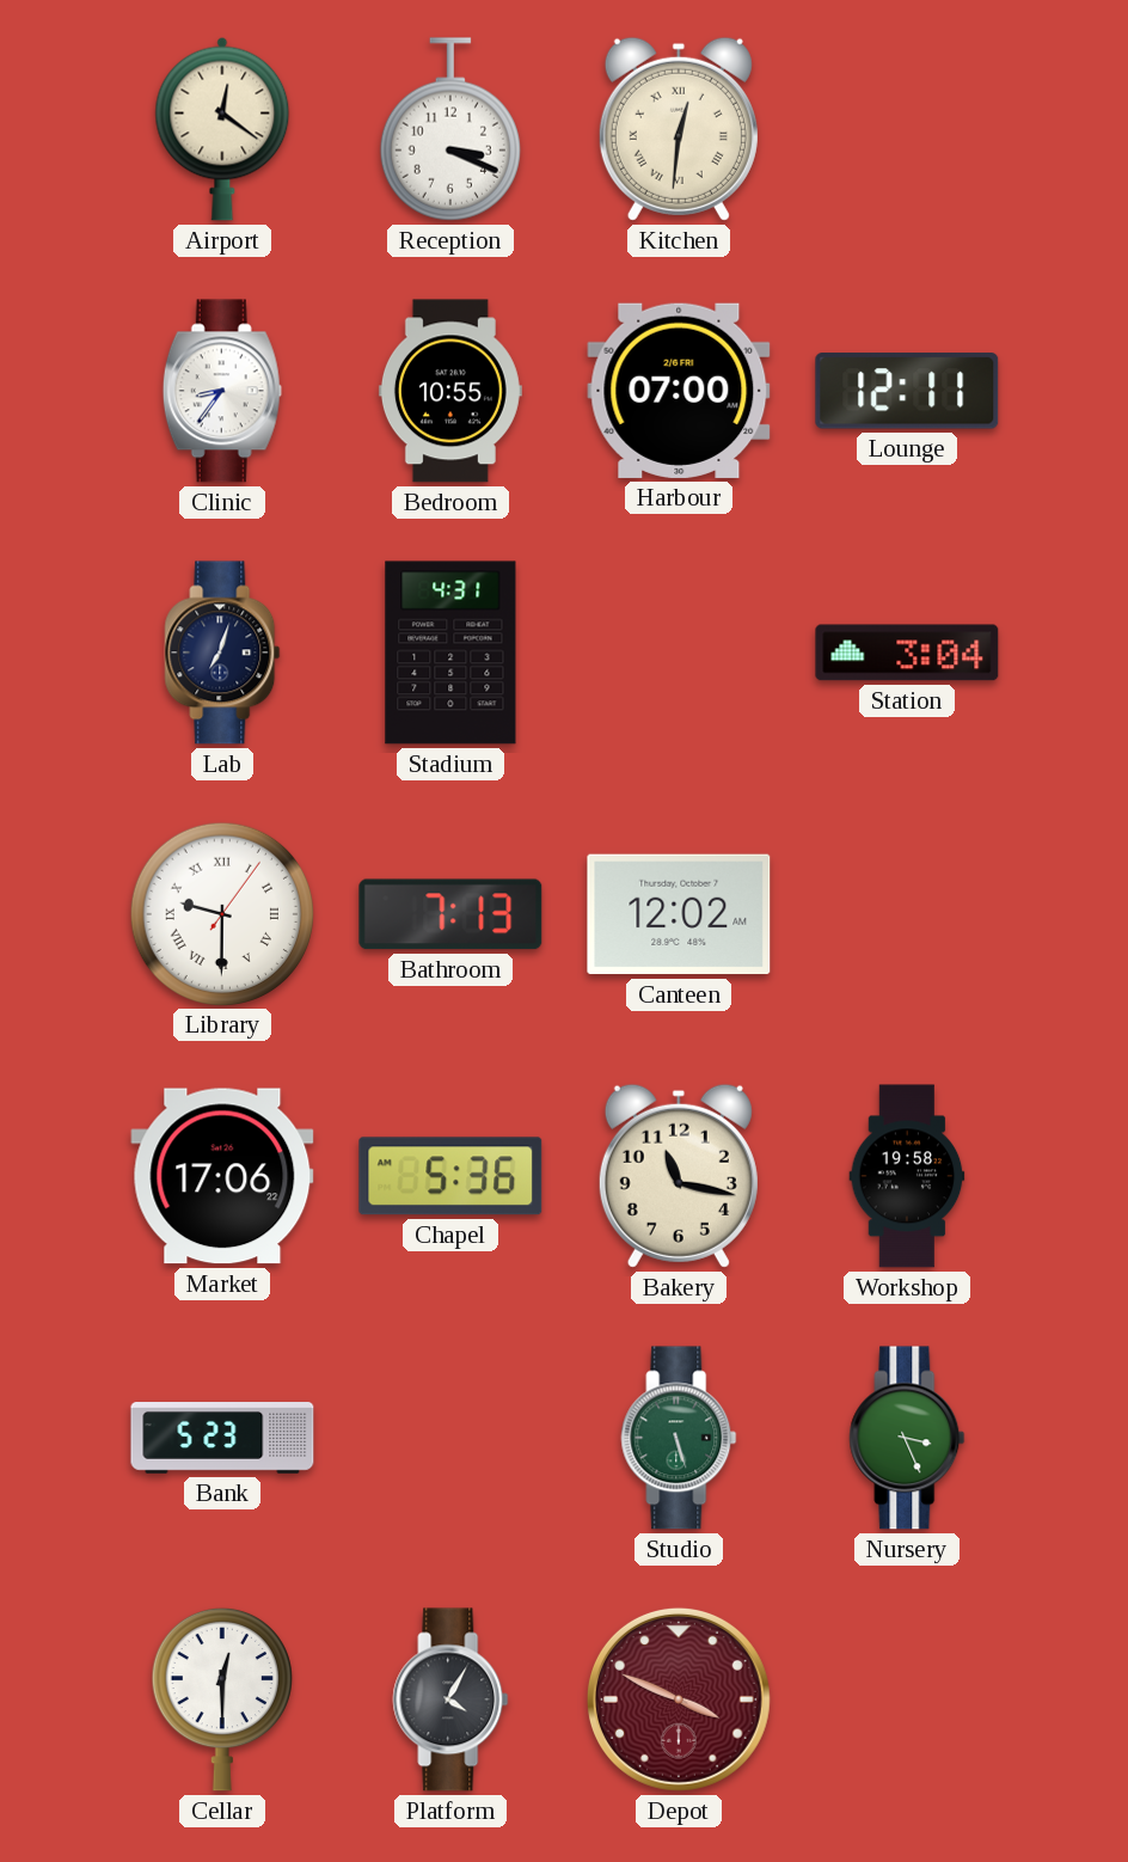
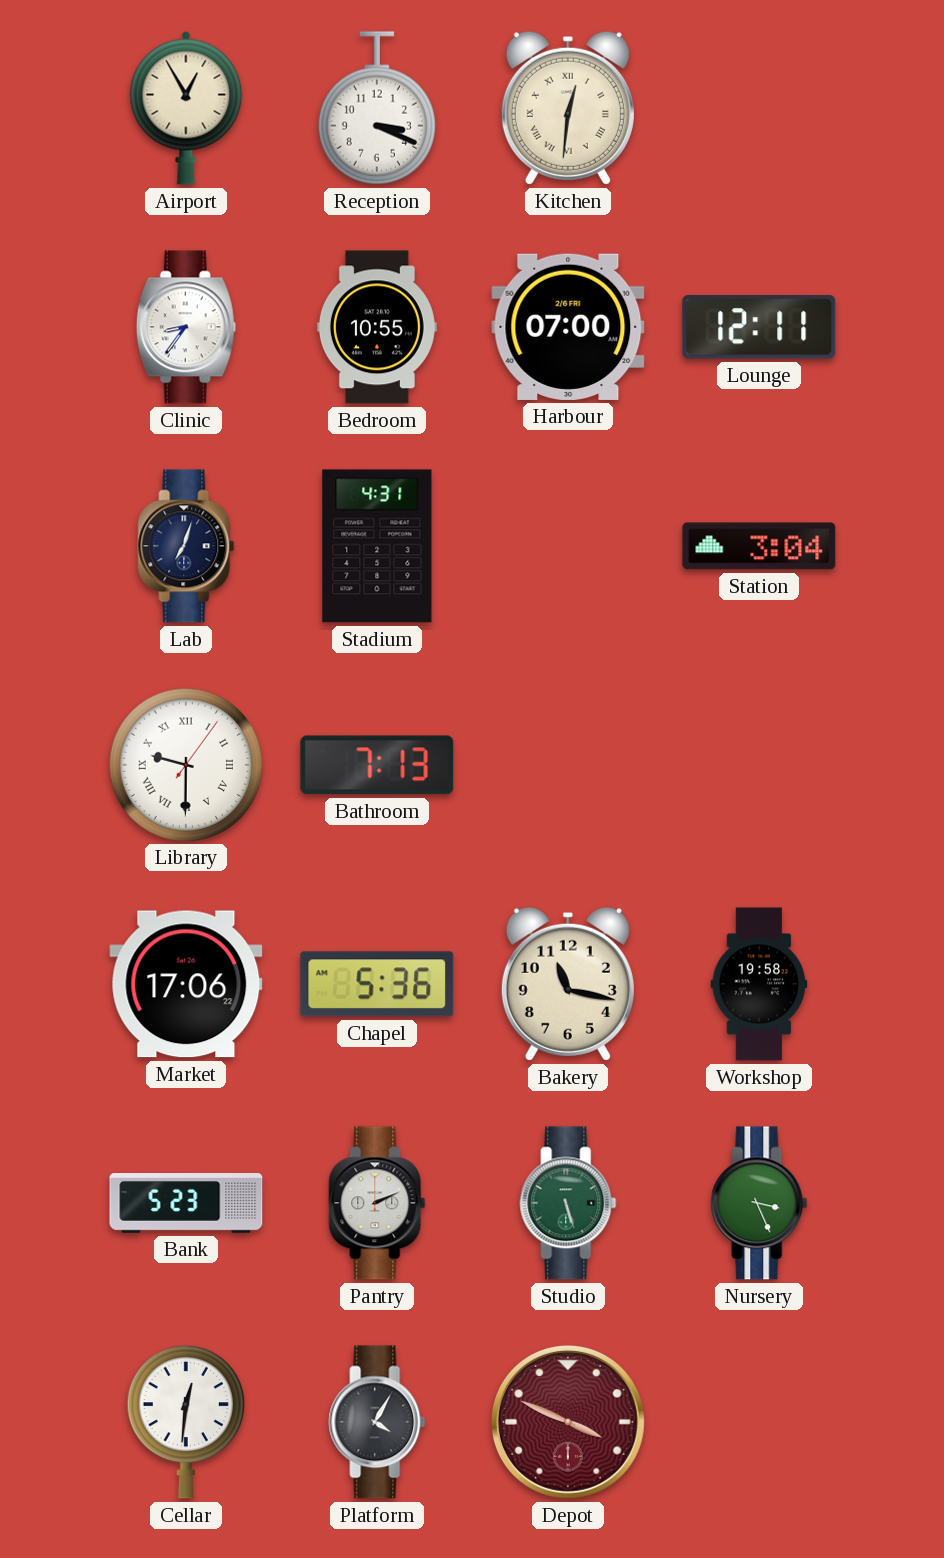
Airport: 12:21 -> 12:55 (186, 108)
Canteen: 12:02 -> none (679, 914)
Pantry: none -> 2:11 (377, 1203)
Cellar: 12:30 -> 12:31 (186, 1422)
